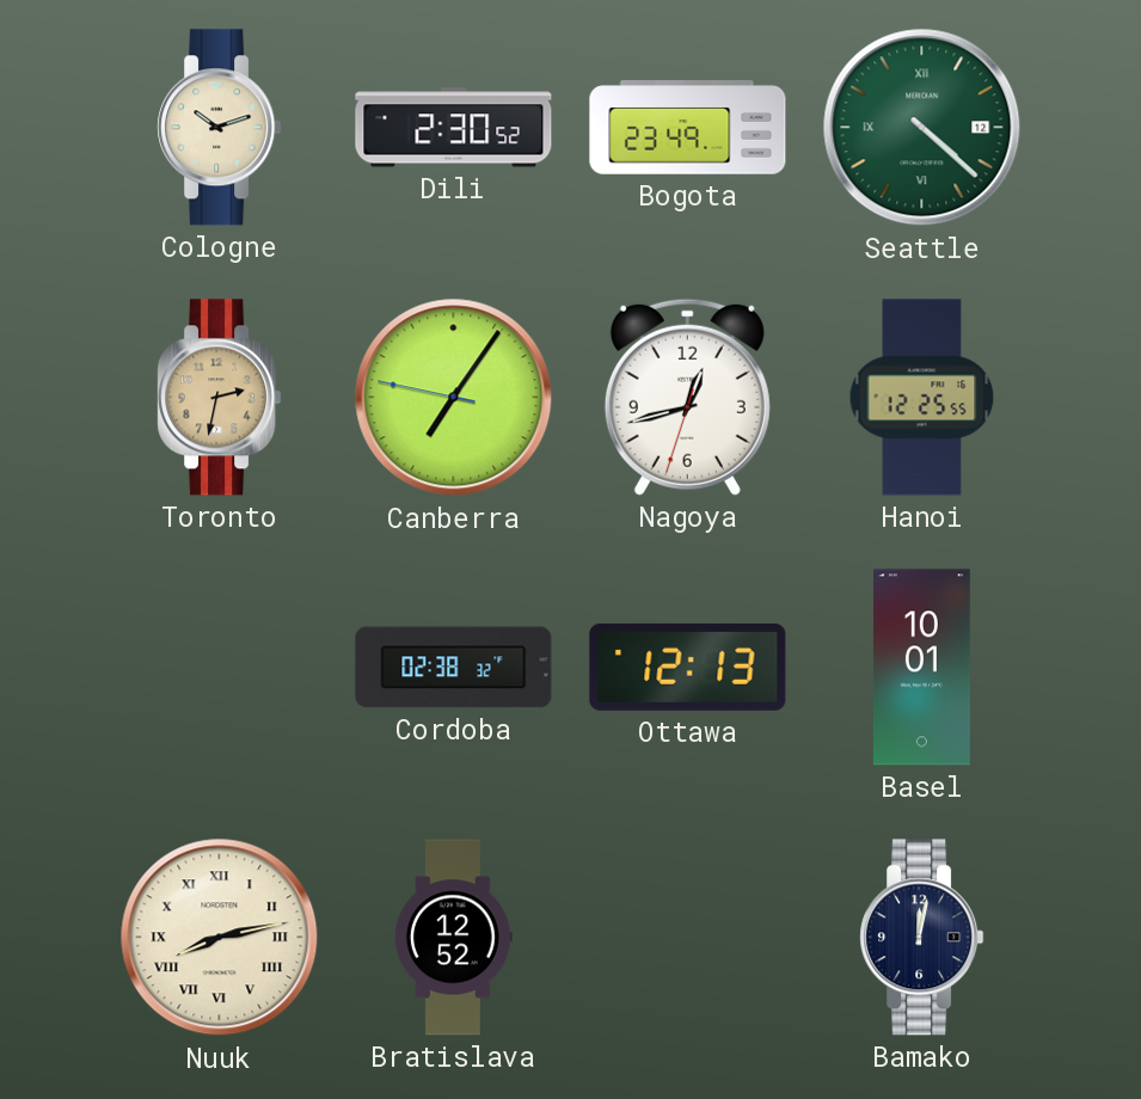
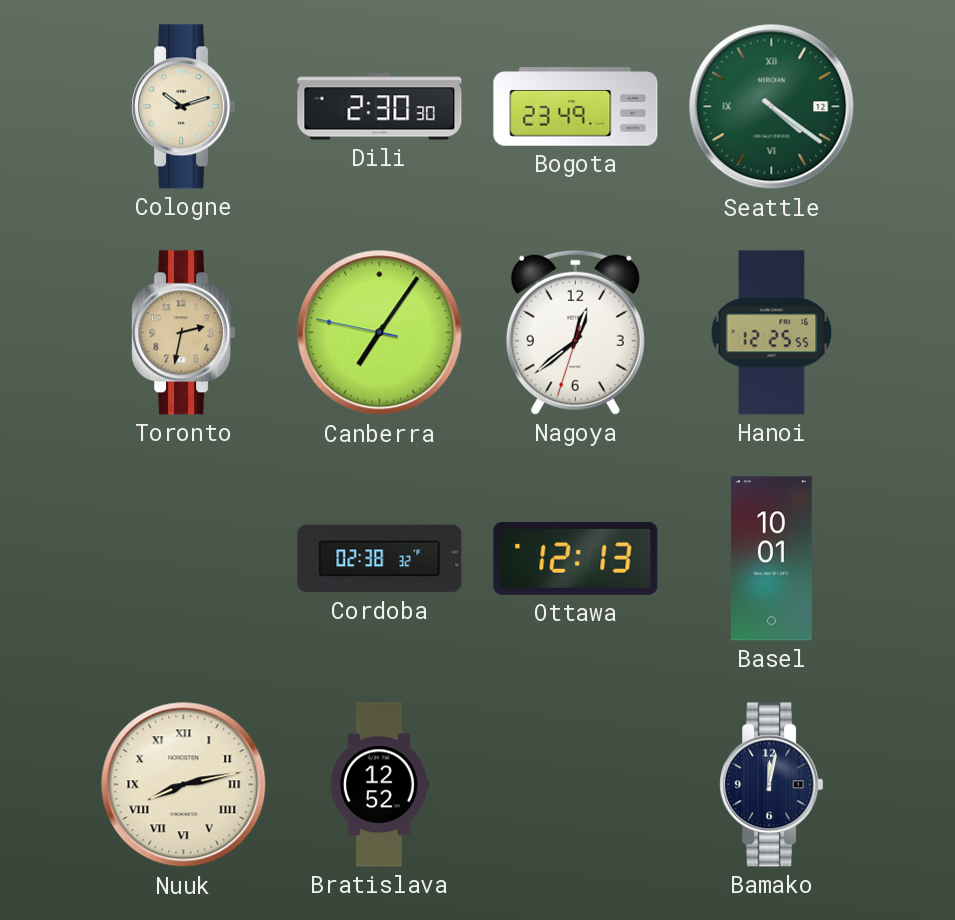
Dili: 2:30:52 -> 2:30:30 (380, 107)
Seattle: 4:22 -> 4:21 (772, 107)
Nagoya: 12:42 -> 12:38 (575, 332)
